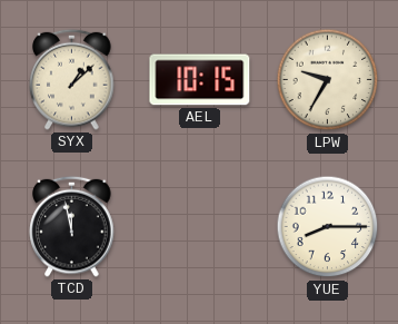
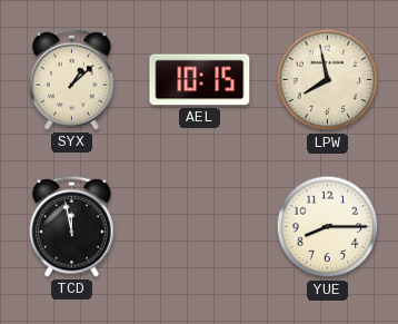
LPW: 9:35 -> 7:58 (328, 80)
